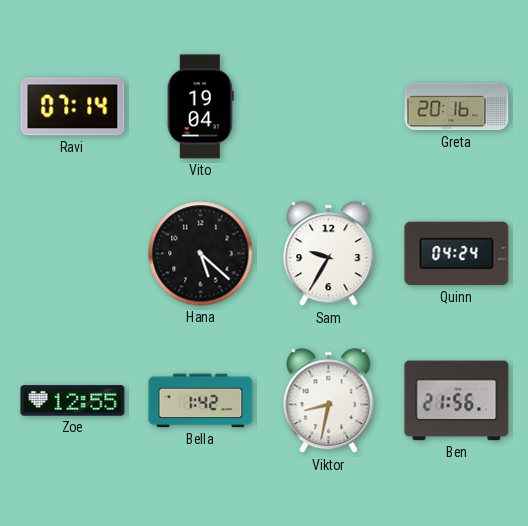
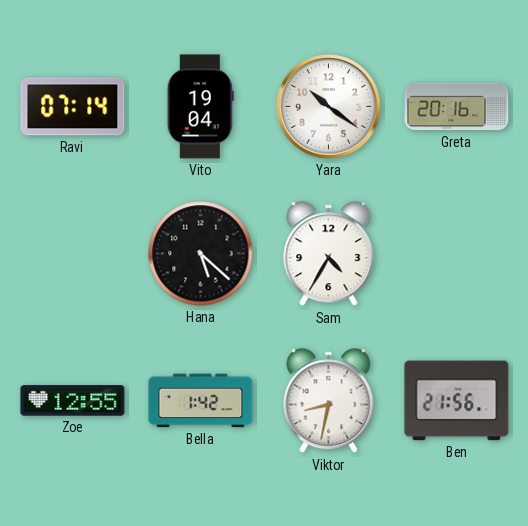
Yara: none -> 10:21 (329, 107)
Sam: 9:35 -> 4:35 (329, 254)
Quinn: 04:24 -> none (457, 254)
